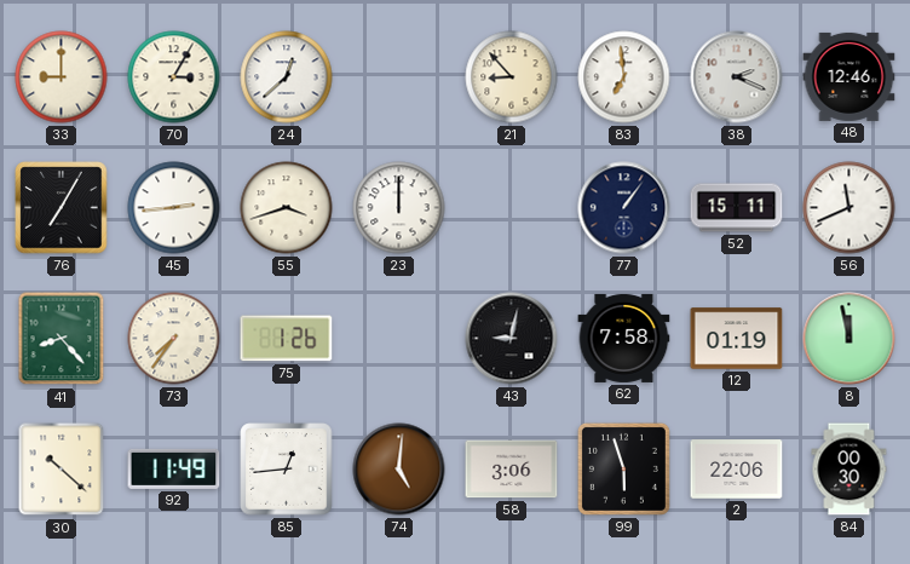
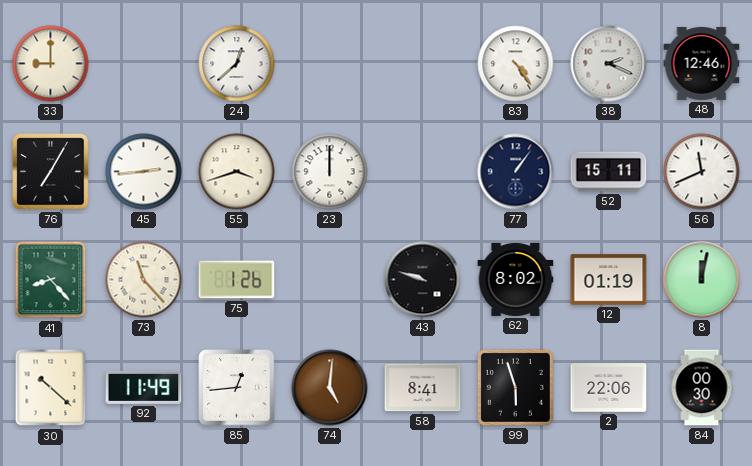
70: 3:05 -> none (174, 77)
21: 8:53 -> none (512, 77)
83: 6:59 -> 4:24 (516, 64)
73: 7:36 -> 11:23 (144, 280)
43: 9:02 -> 9:48 (423, 280)
62: 7:58 -> 8:02 (516, 279)
8: 11:58 -> 12:02 (702, 280)
58: 3:06 -> 8:41 (423, 388)
